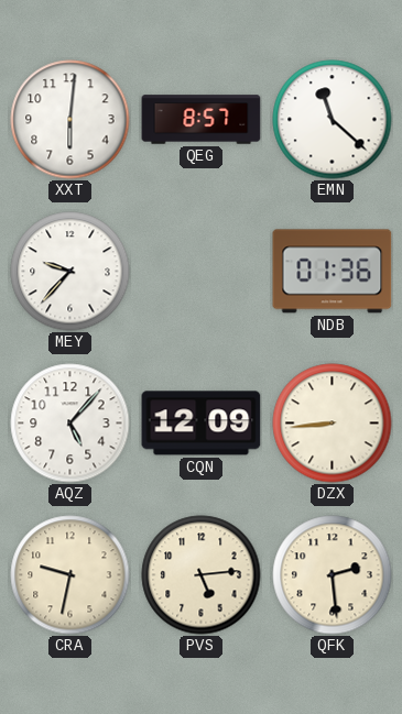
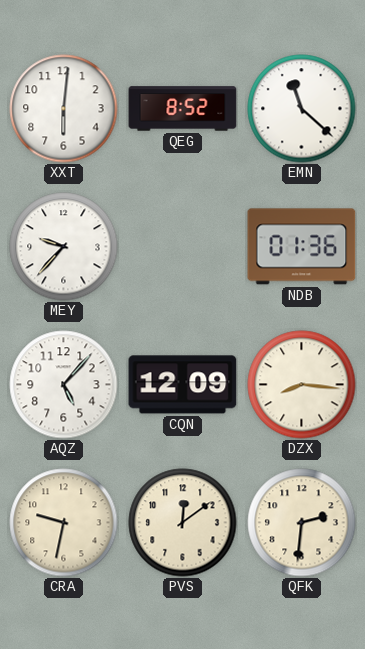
QEG: 8:57 -> 8:52 (183, 109)
DZX: 8:44 -> 8:16 (302, 385)
PVS: 5:14 -> 12:09 (183, 523)
QFK: 2:29 -> 2:31 (302, 523)
